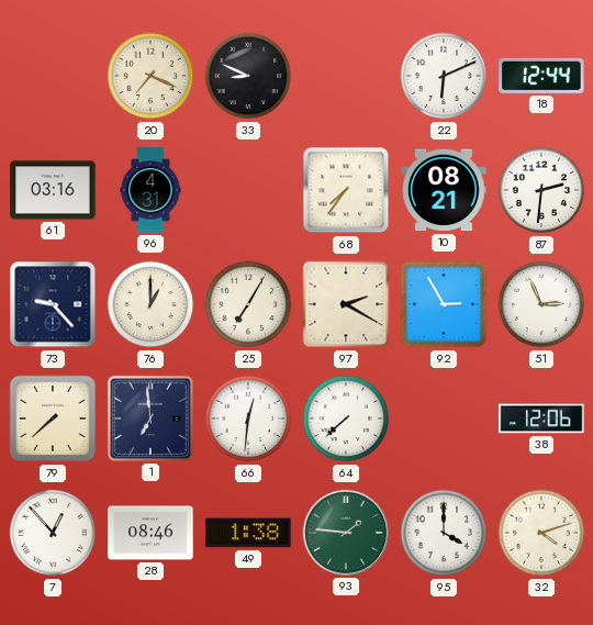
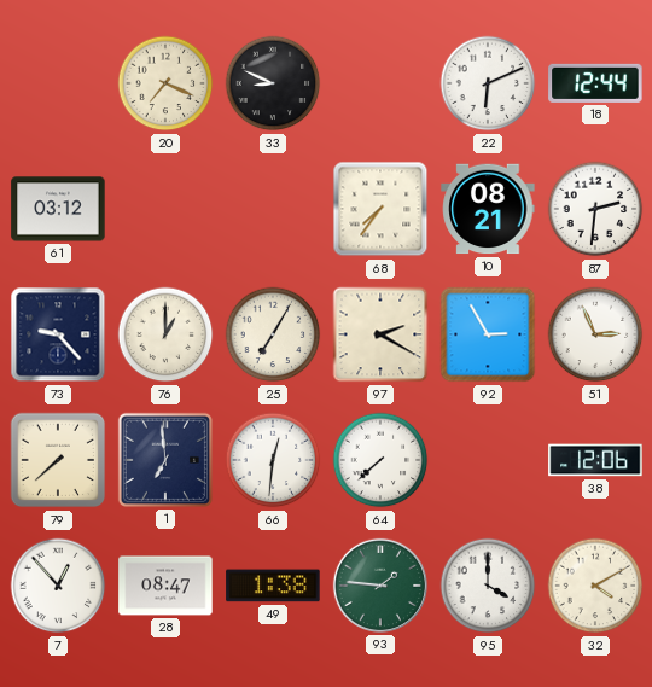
61: 03:16 -> 03:12 (58, 209)
96: 4:31 -> none (150, 190)
28: 08:46 -> 08:47 (165, 586)
32: 4:12 -> 4:10 (595, 586)
